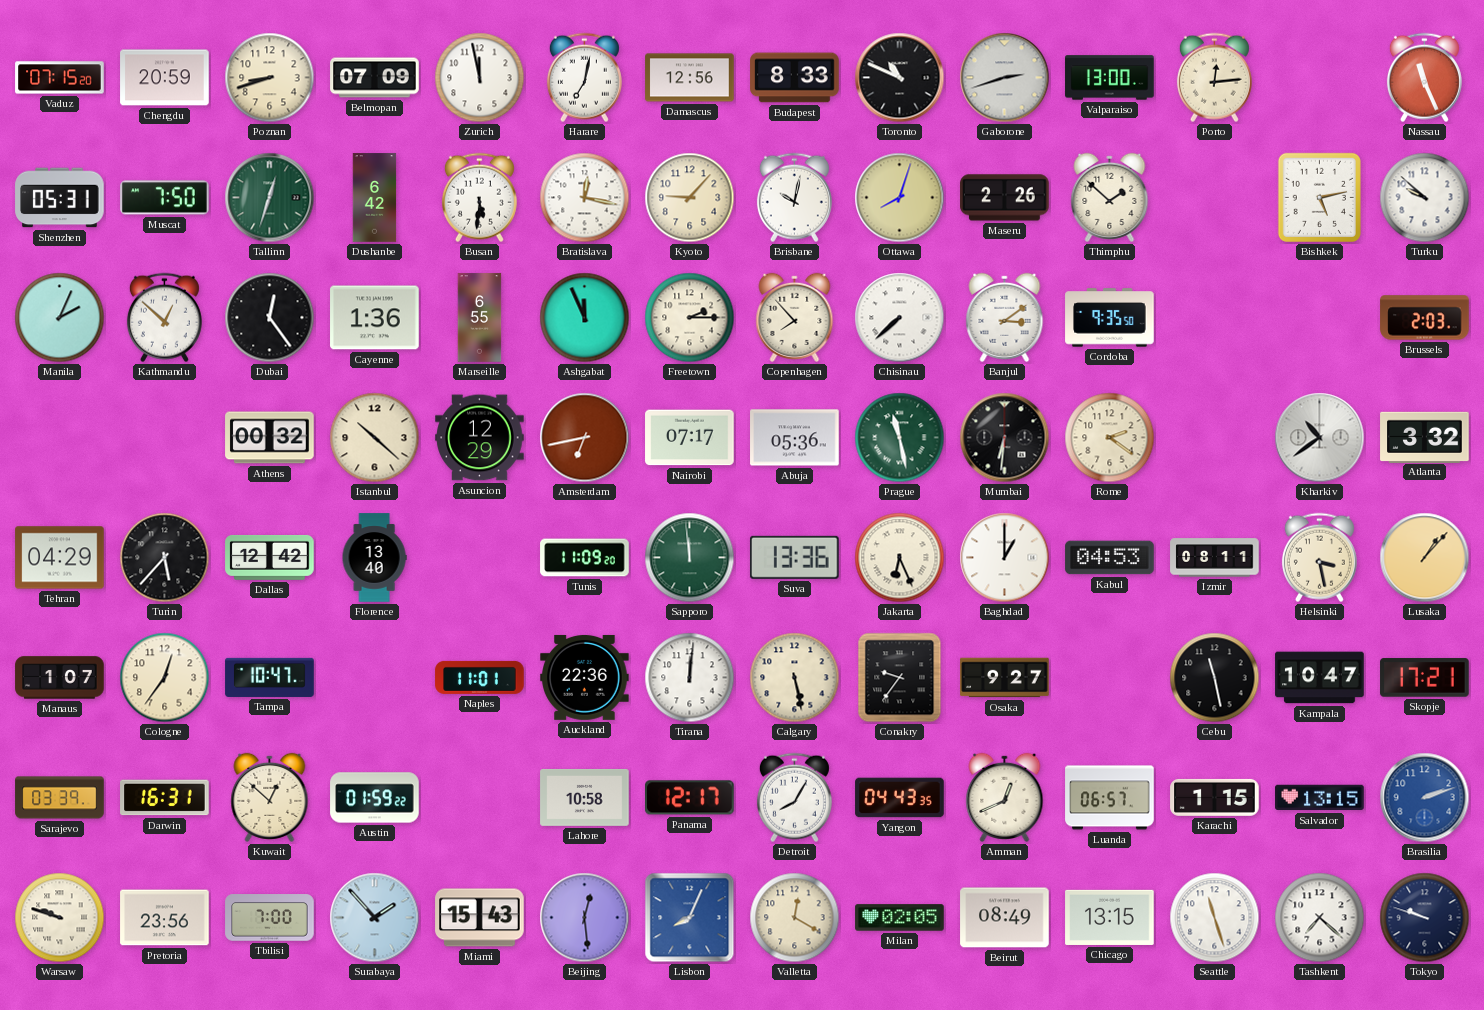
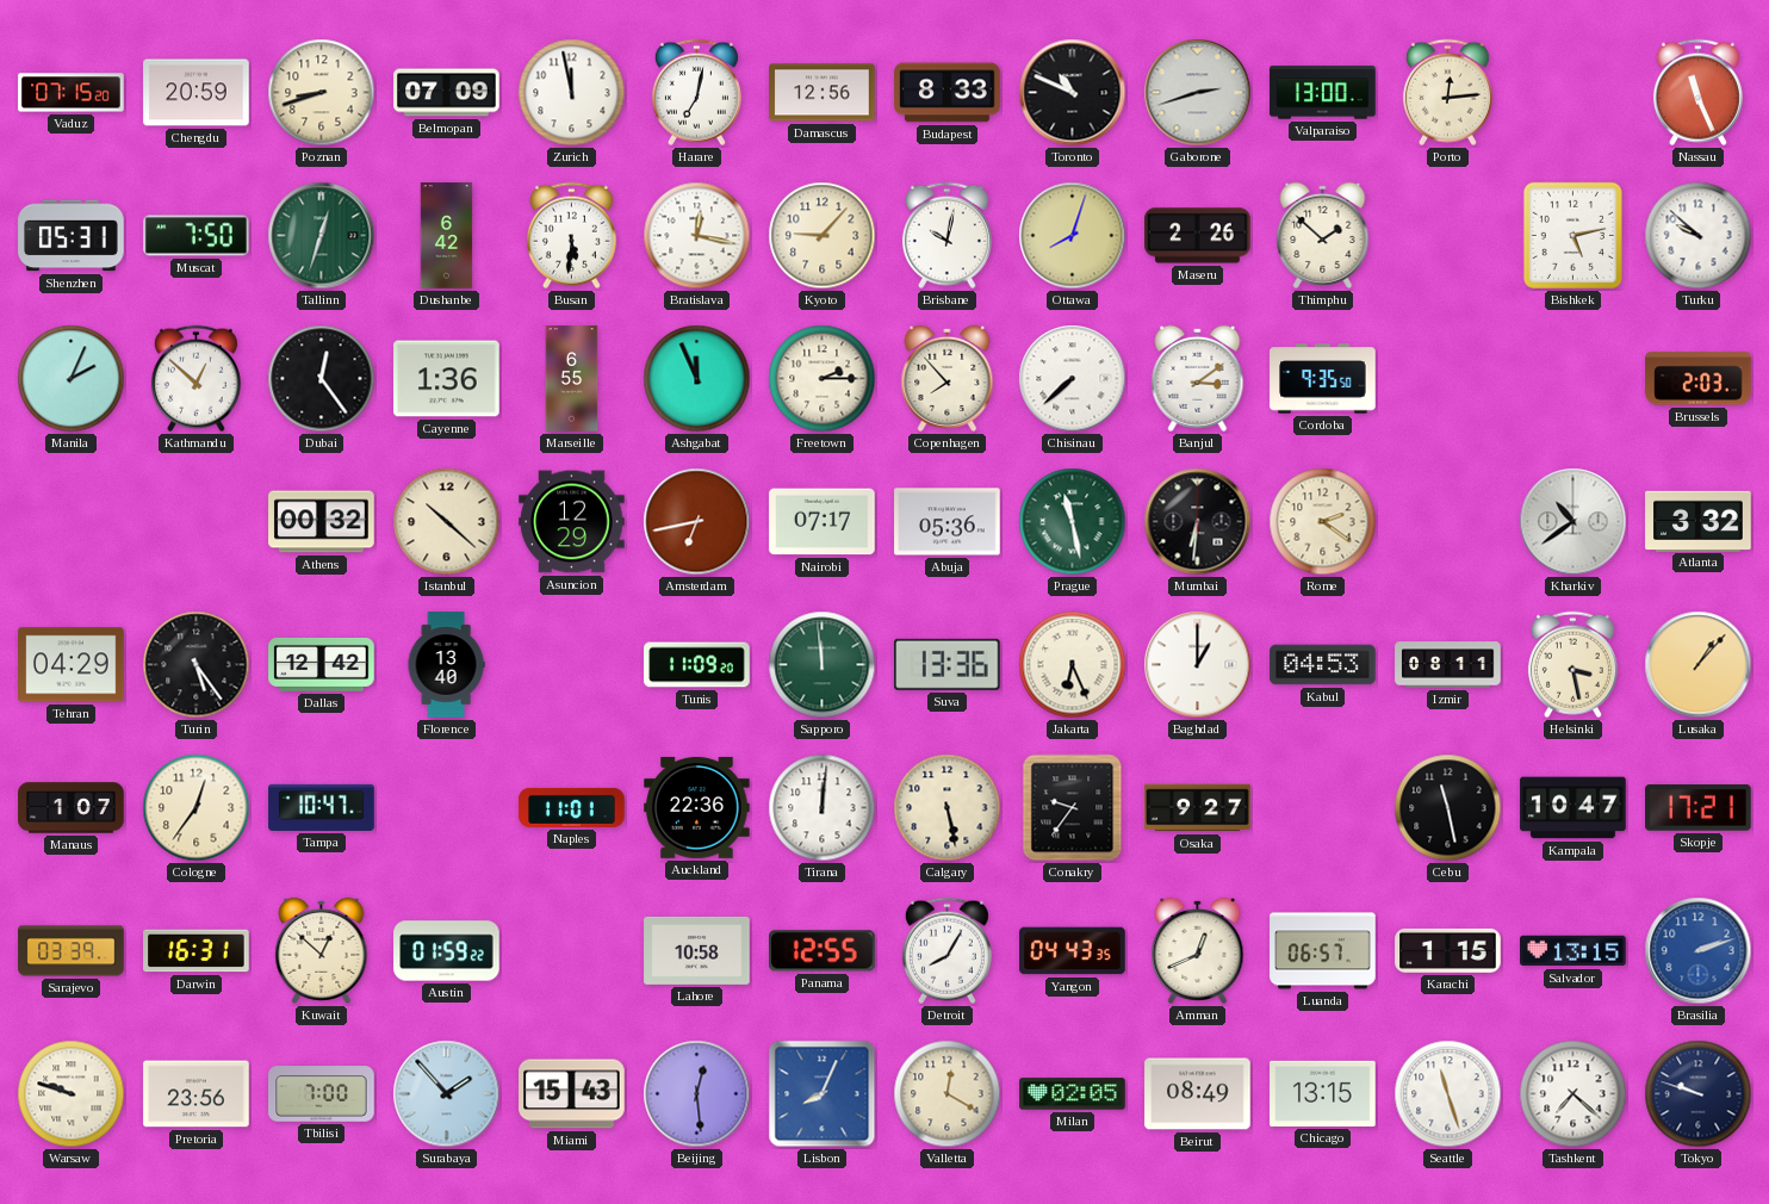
Turin: 5:37 -> 5:24 (197, 665)
Panama: 12:17 -> 12:55 (823, 951)
